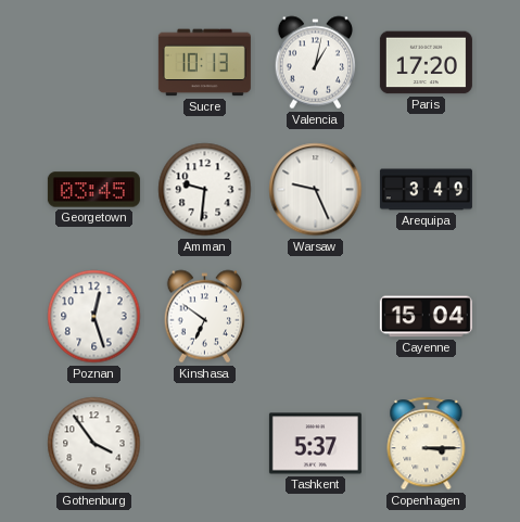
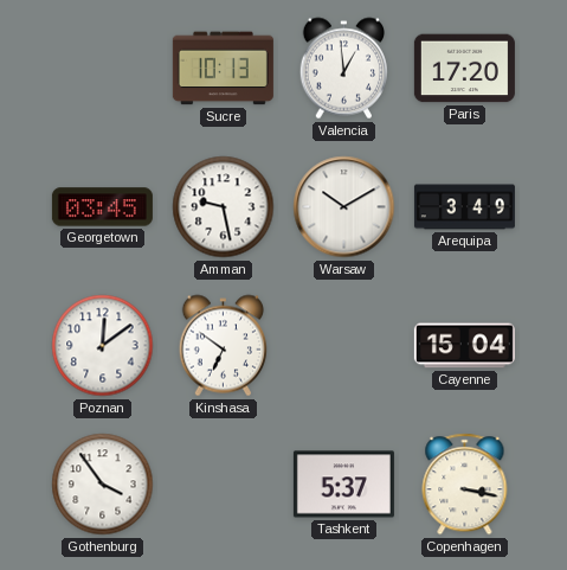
Valencia: 1:02 -> 12:59 (343, 69)
Amman: 9:31 -> 9:28 (224, 207)
Warsaw: 9:26 -> 10:10 (344, 207)
Poznan: 12:27 -> 12:09 (103, 346)
Copenhagen: 3:15 -> 3:17 (465, 485)
